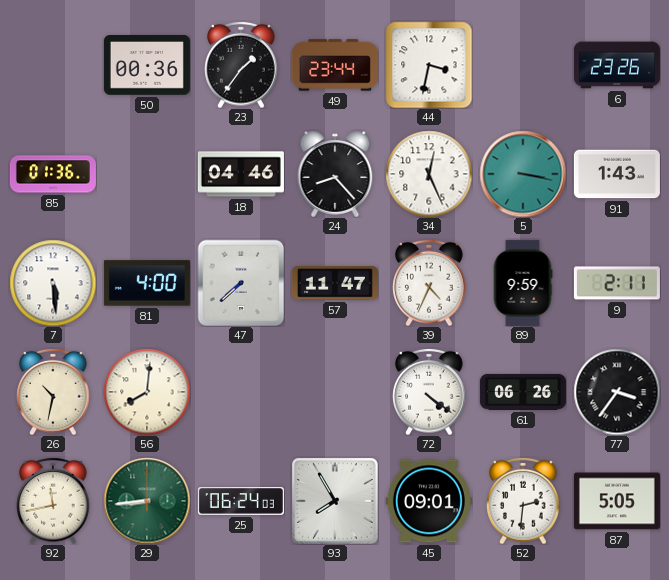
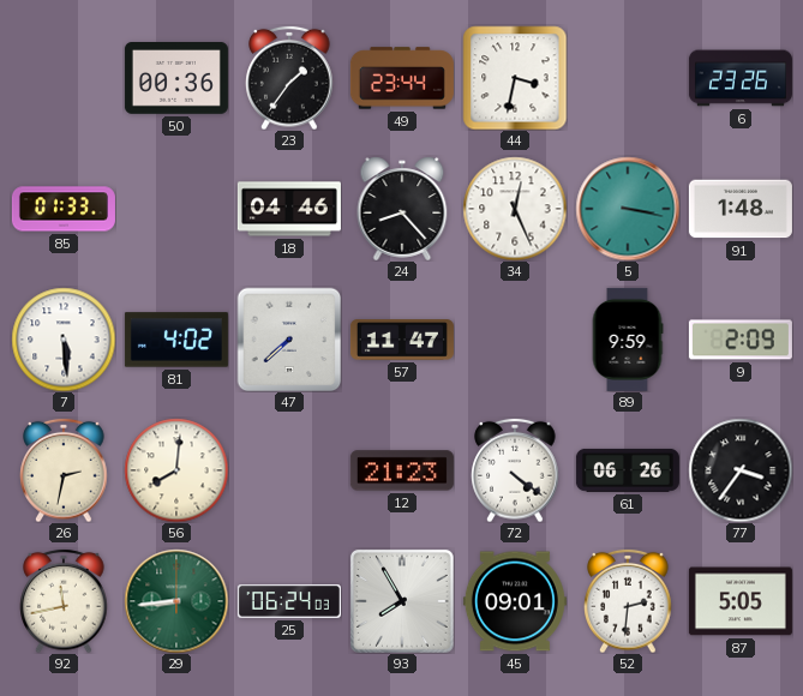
85: 01:36 -> 01:33 (64, 209)
91: 1:43 -> 1:48 (741, 209)
81: 4:00 -> 4:02 (176, 340)
39: 4:34 -> none (429, 283)
9: 2:11 -> 2:09 (741, 340)
26: 10:32 -> 2:32 (64, 470)
12: none -> 21:23 (402, 470)
